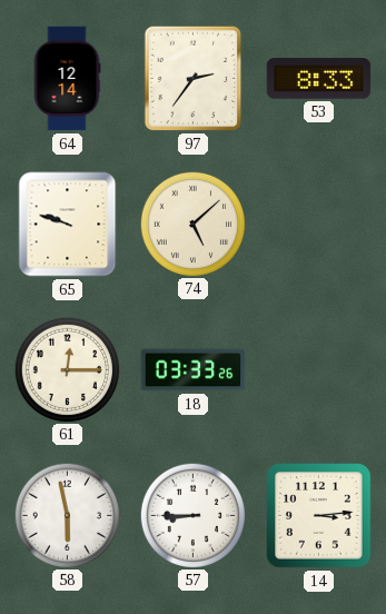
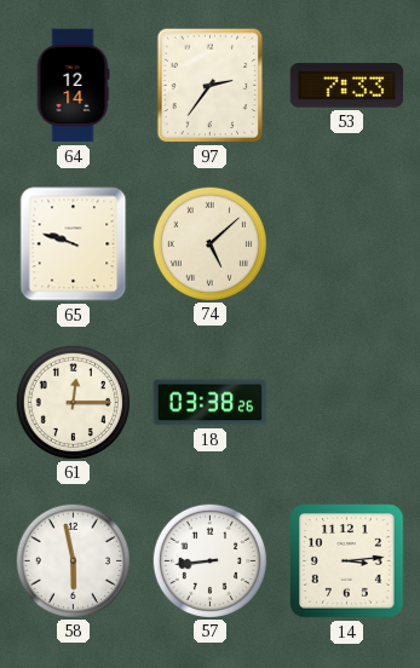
53: 8:33 -> 7:33 (347, 86)
18: 03:33 -> 03:38 (211, 403)
57: 8:45 -> 8:44 (209, 560)
